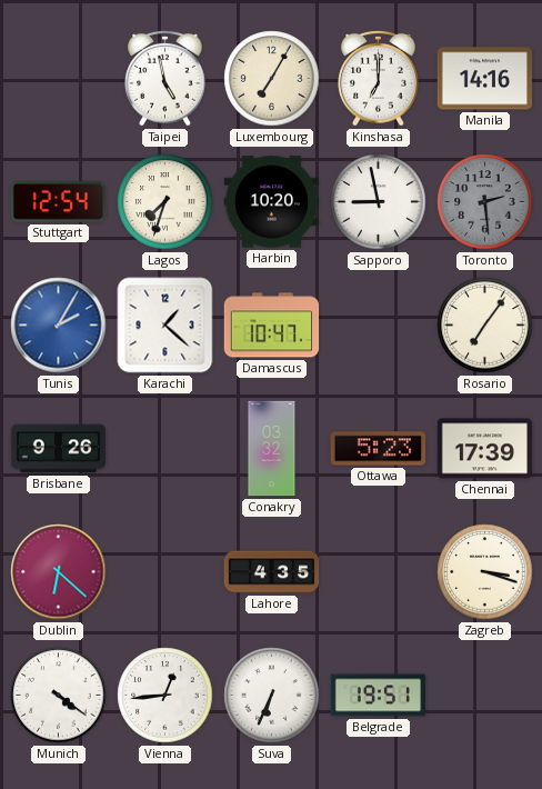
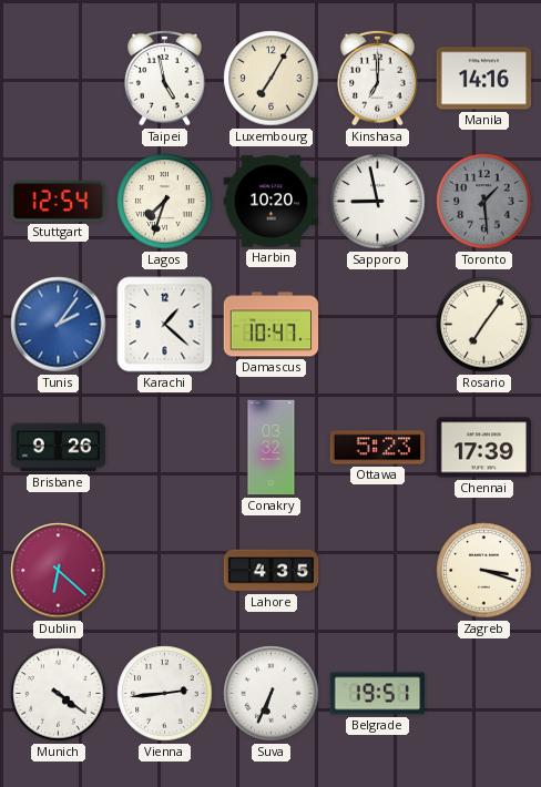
Toronto: 2:29 -> 1:29 (484, 202)
Tunis: 2:05 -> 2:06 (59, 325)
Vienna: 12:44 -> 2:44 (165, 694)
